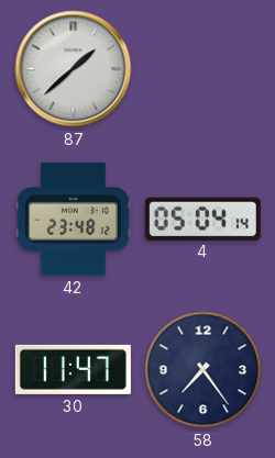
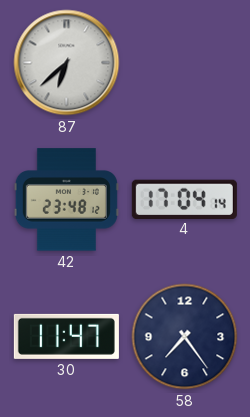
87: 1:38 -> 6:38 (67, 63)
4: 05:04 -> 17:04 (184, 199)
